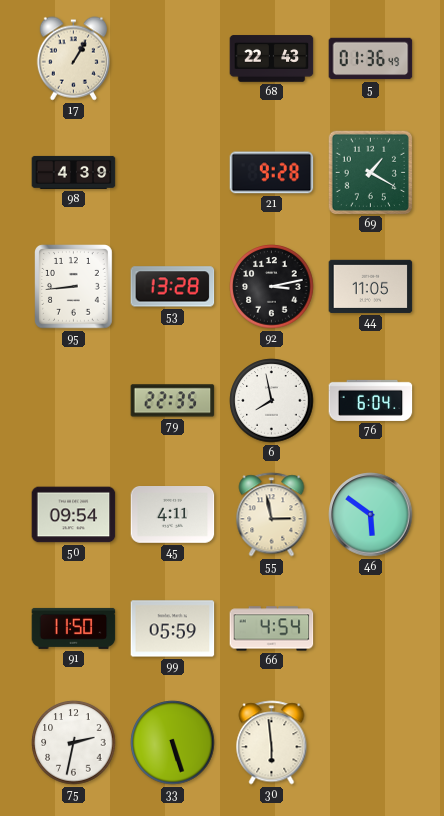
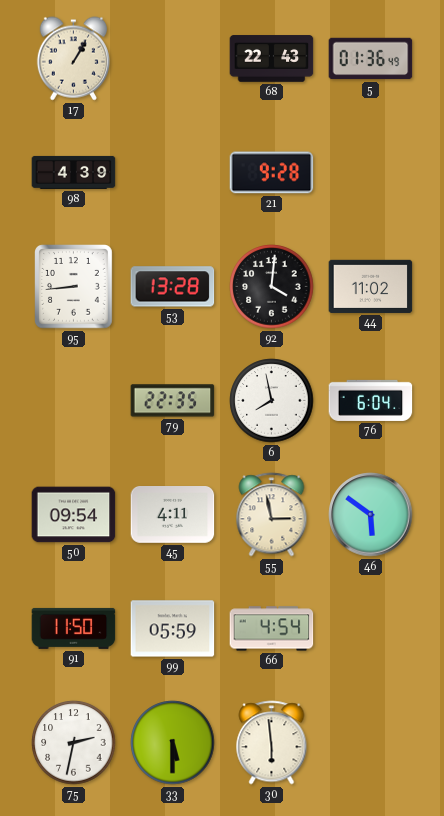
69: 1:20 -> none (370, 172)
92: 3:13 -> 4:01 (272, 287)
44: 11:05 -> 11:02 (371, 286)
33: 5:27 -> 5:30 (173, 743)
